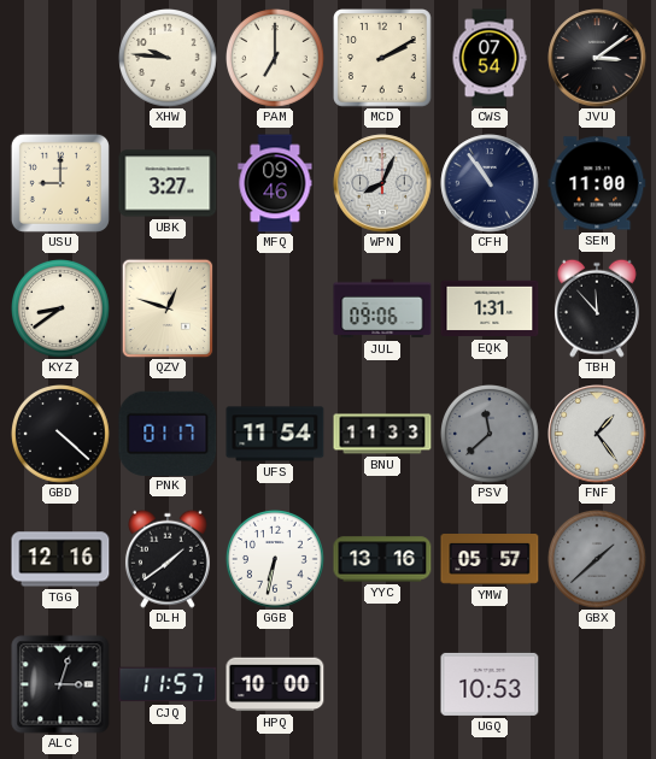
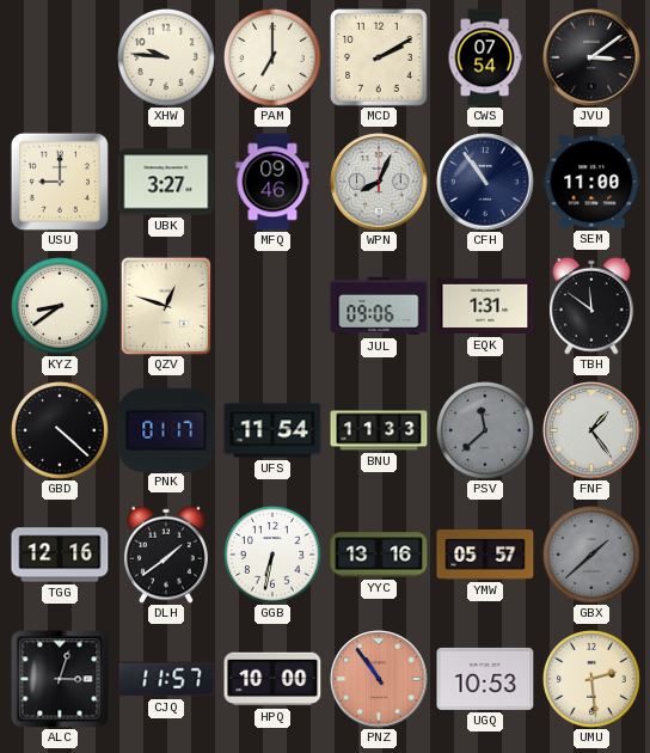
TBH: 11:53 -> 11:51 (591, 306)
PNZ: none -> 10:54 (379, 679)
UMU: none -> 2:29 (593, 680)
